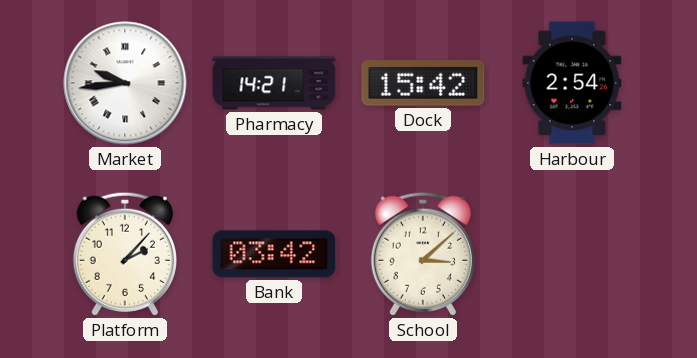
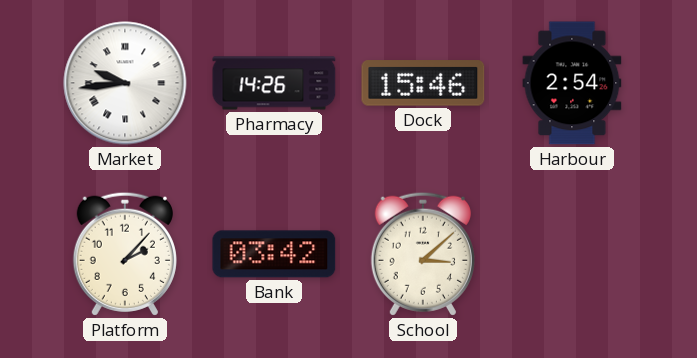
Pharmacy: 14:21 -> 14:26 (274, 83)
Dock: 15:42 -> 15:46 (423, 83)
